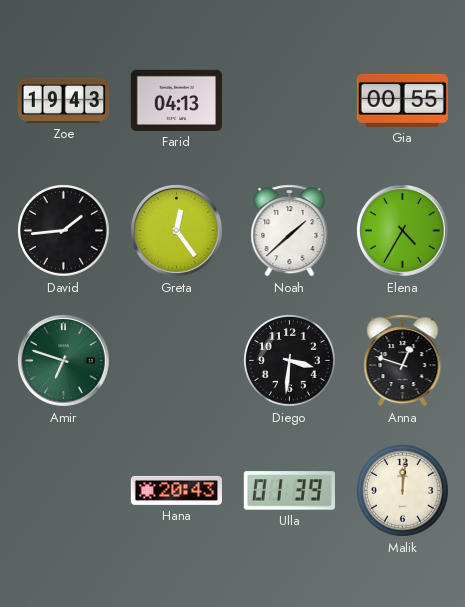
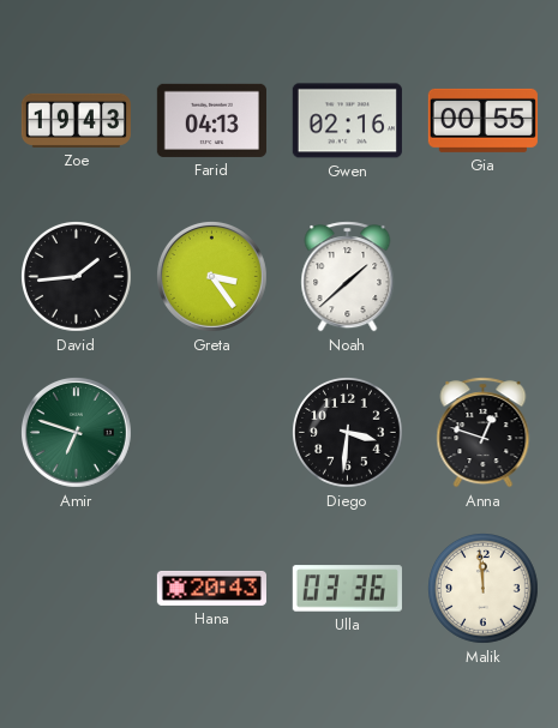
Gwen: none -> 02:16 (347, 121)
Greta: 12:24 -> 3:24 (211, 276)
Elena: 4:35 -> none (402, 230)
Ulla: 01:39 -> 03:36 (347, 589)
Malik: 12:01 -> 11:59 (484, 589)
